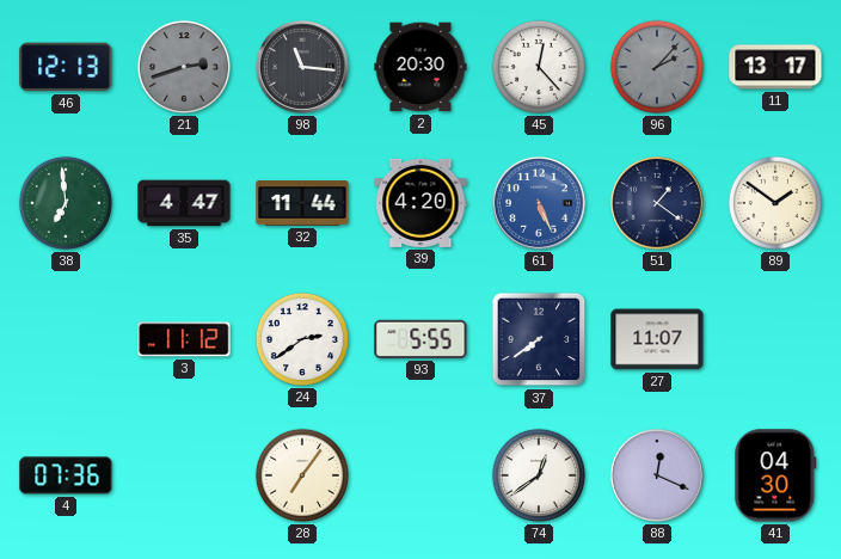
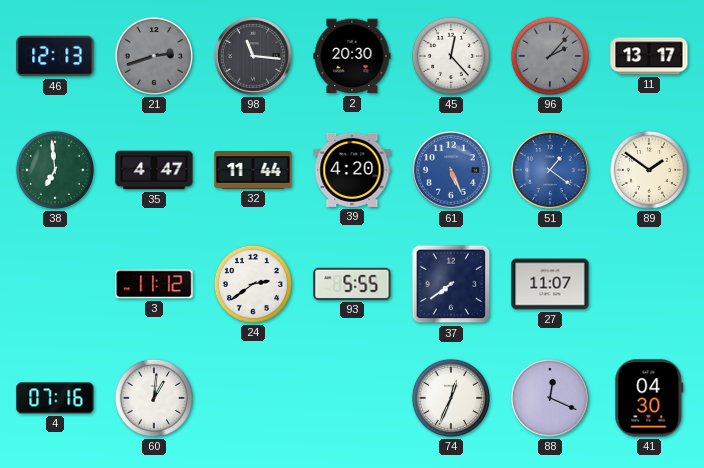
51 dial: navy -> blue (551, 171)
4: 07:36 -> 07:16 (55, 398)
60: none -> 1:01 (154, 398)
28: 7:06 -> none (302, 475)
74: 12:39 -> 12:34 (451, 398)
